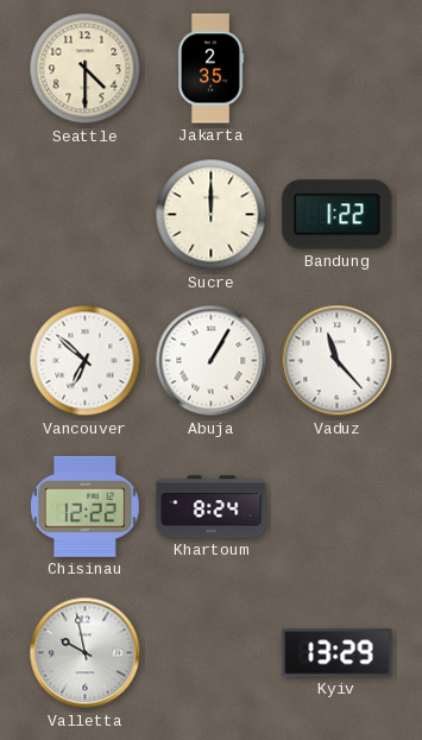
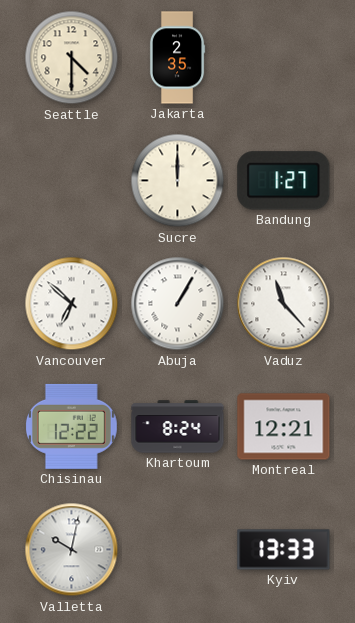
Bandung: 1:22 -> 1:27 (284, 181)
Montreal: none -> 12:21 (284, 427)
Valletta: 9:58 -> 10:02 (72, 550)
Kyiv: 13:29 -> 13:33 (284, 550)
